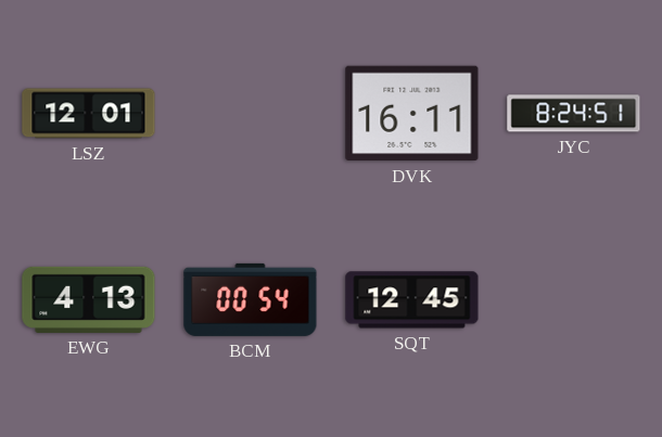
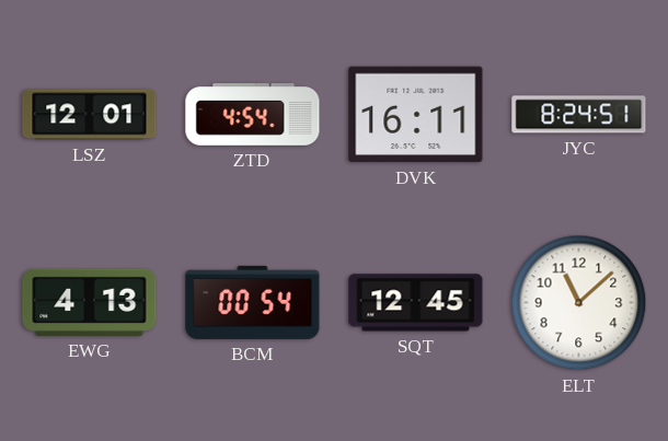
ZTD: none -> 4:54 (253, 115)
ELT: none -> 11:08 (579, 303)
